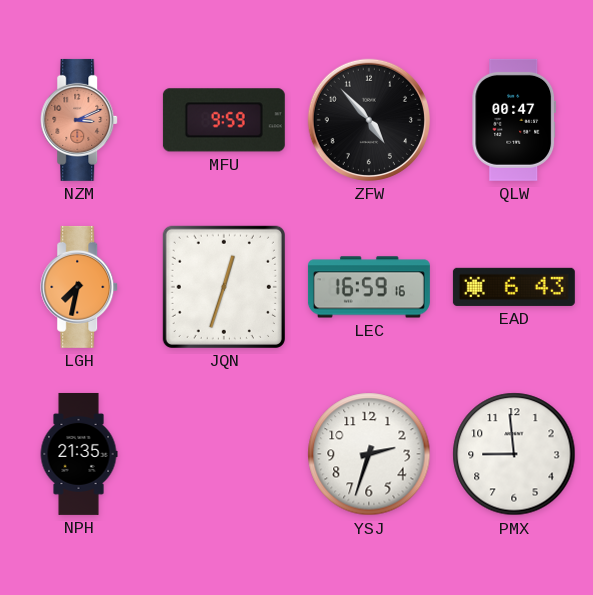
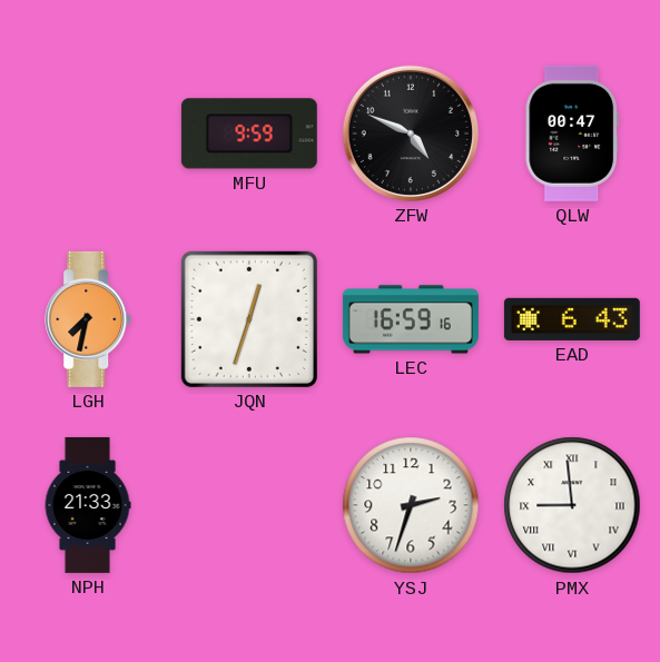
NZM: 3:11 -> none (80, 120)
ZFW: 4:53 -> 4:49 (411, 134)
NPH: 21:35 -> 21:33 (88, 505)
PMX numerals: Arabic -> Roman (572, 505)
